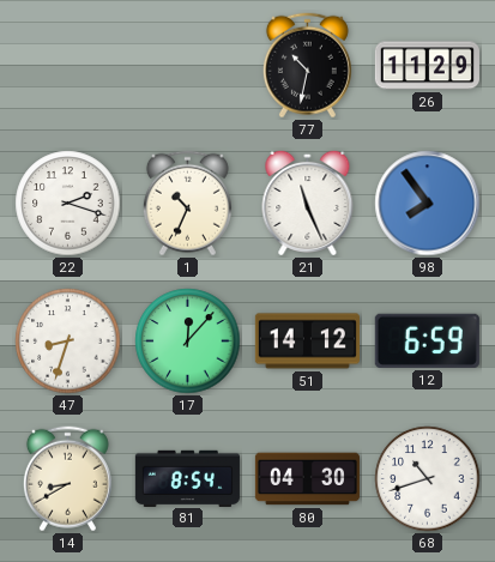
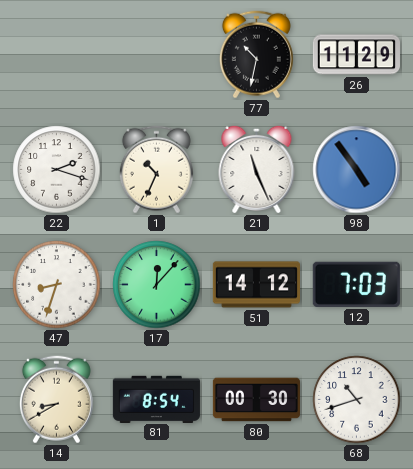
98: 7:54 -> 4:54 (357, 170)
12: 6:59 -> 7:03 (356, 284)
80: 04:30 -> 00:30 (256, 400)
